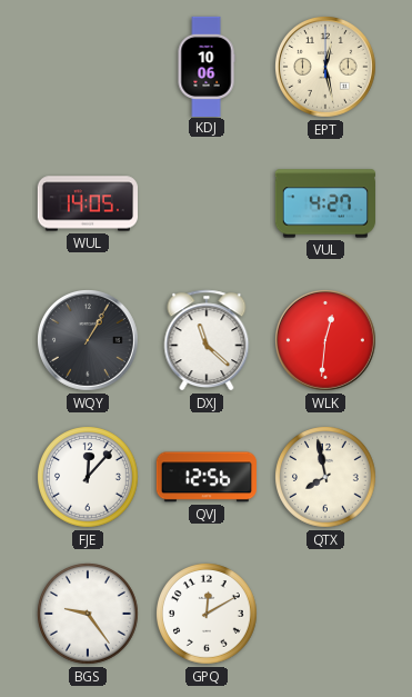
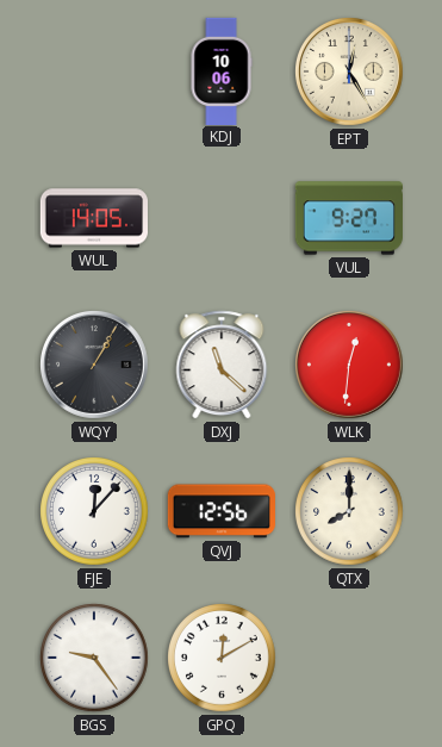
EPT: 12:28 -> 12:25 (350, 73)
VUL: 4:27 -> 9:27 (348, 218)
QTX: 7:58 -> 8:00 (350, 512)
